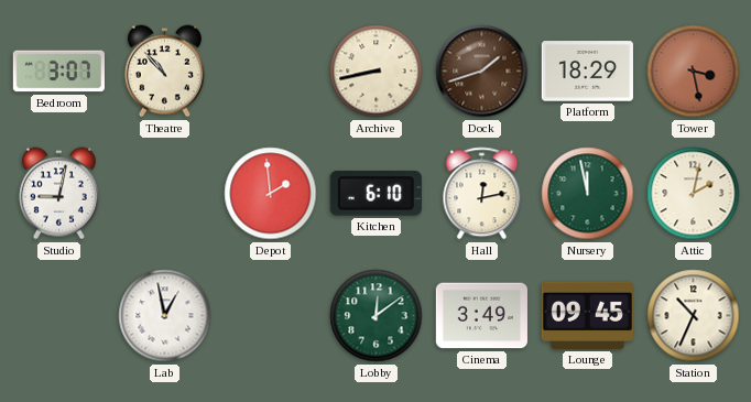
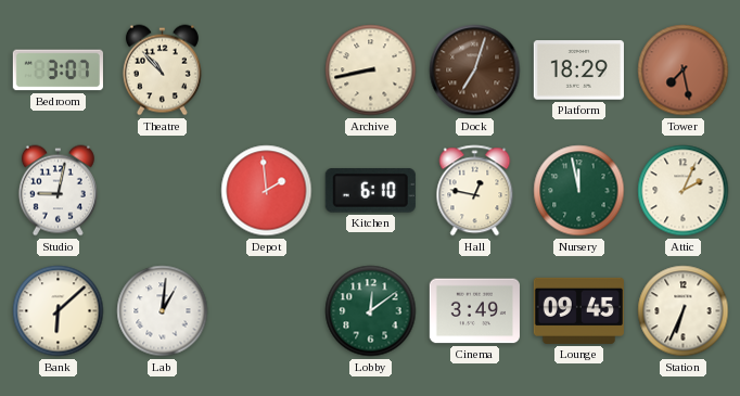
Dock: 1:42 -> 7:03 (475, 71)
Tower: 3:28 -> 7:28 (684, 71)
Hall: 12:13 -> 12:47 (475, 191)
Attic: 2:02 -> 2:04 (684, 191)
Bank: none -> 6:08 (59, 311)
Lab: 12:58 -> 1:01 (163, 311)
Station: 10:34 -> 6:34 (684, 311)
